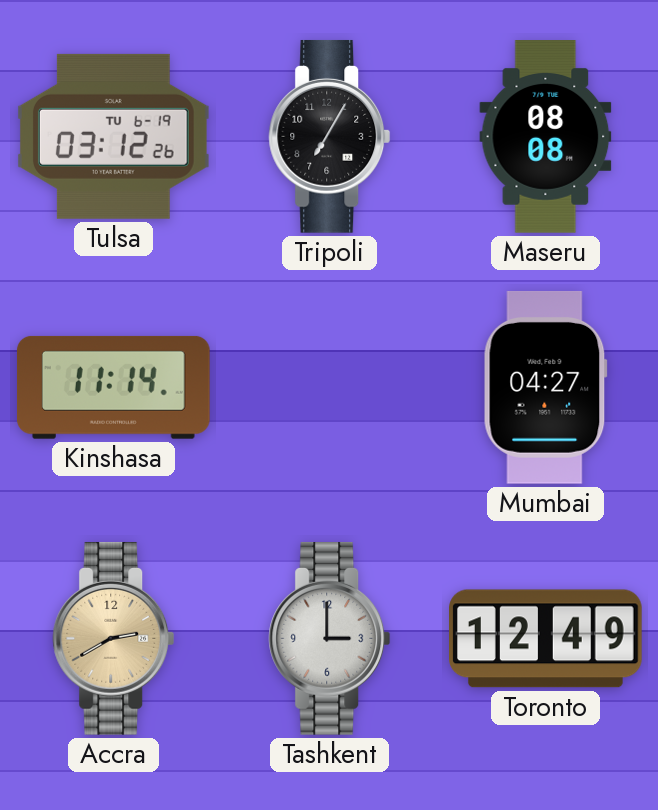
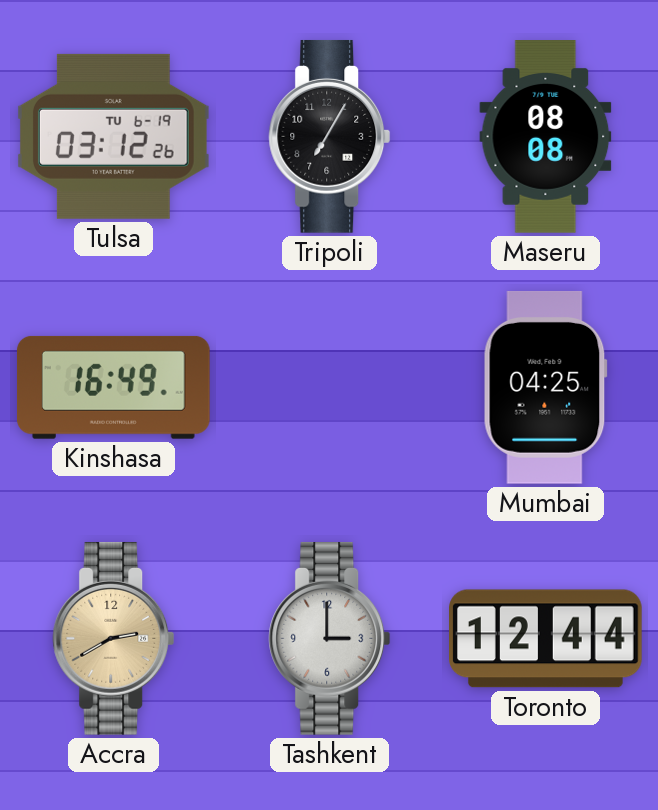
Kinshasa: 11:14 -> 16:49 (113, 387)
Mumbai: 04:27 -> 04:25 (545, 387)
Toronto: 12:49 -> 12:44 (546, 639)
